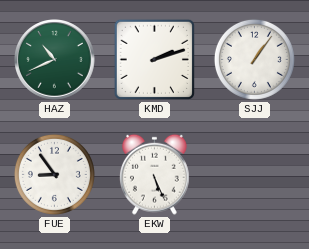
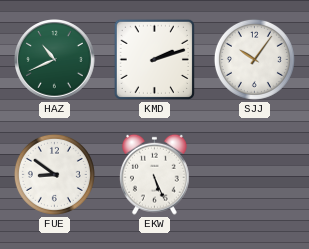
SJJ: 1:06 -> 10:06 (254, 59)
FUE: 8:54 -> 8:51 (54, 174)
